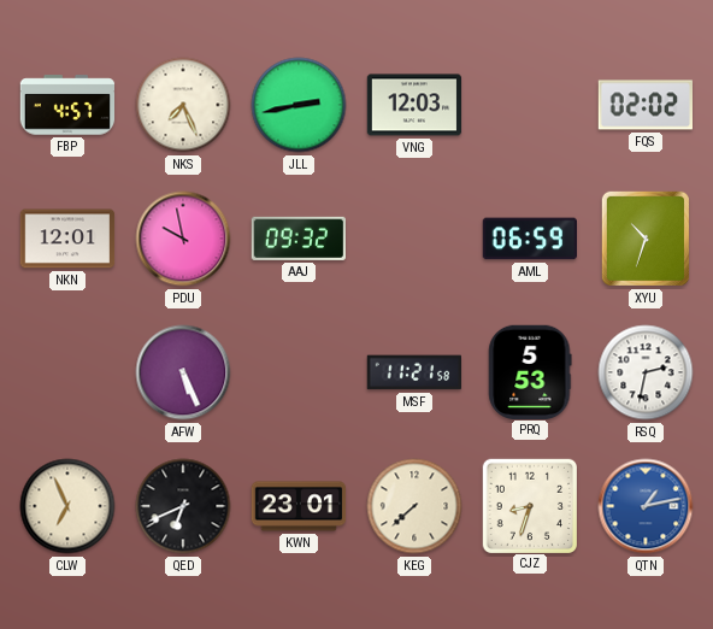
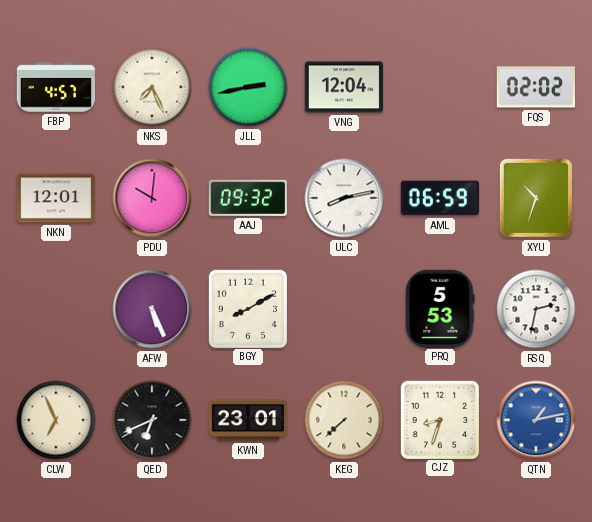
VNG: 12:03 -> 12:04 (344, 87)
PDU: 9:58 -> 10:01 (152, 198)
ULC: none -> 8:13 (344, 198)
BGY: none -> 8:10 (247, 308)
MSF: 11:21 -> none (413, 372)
